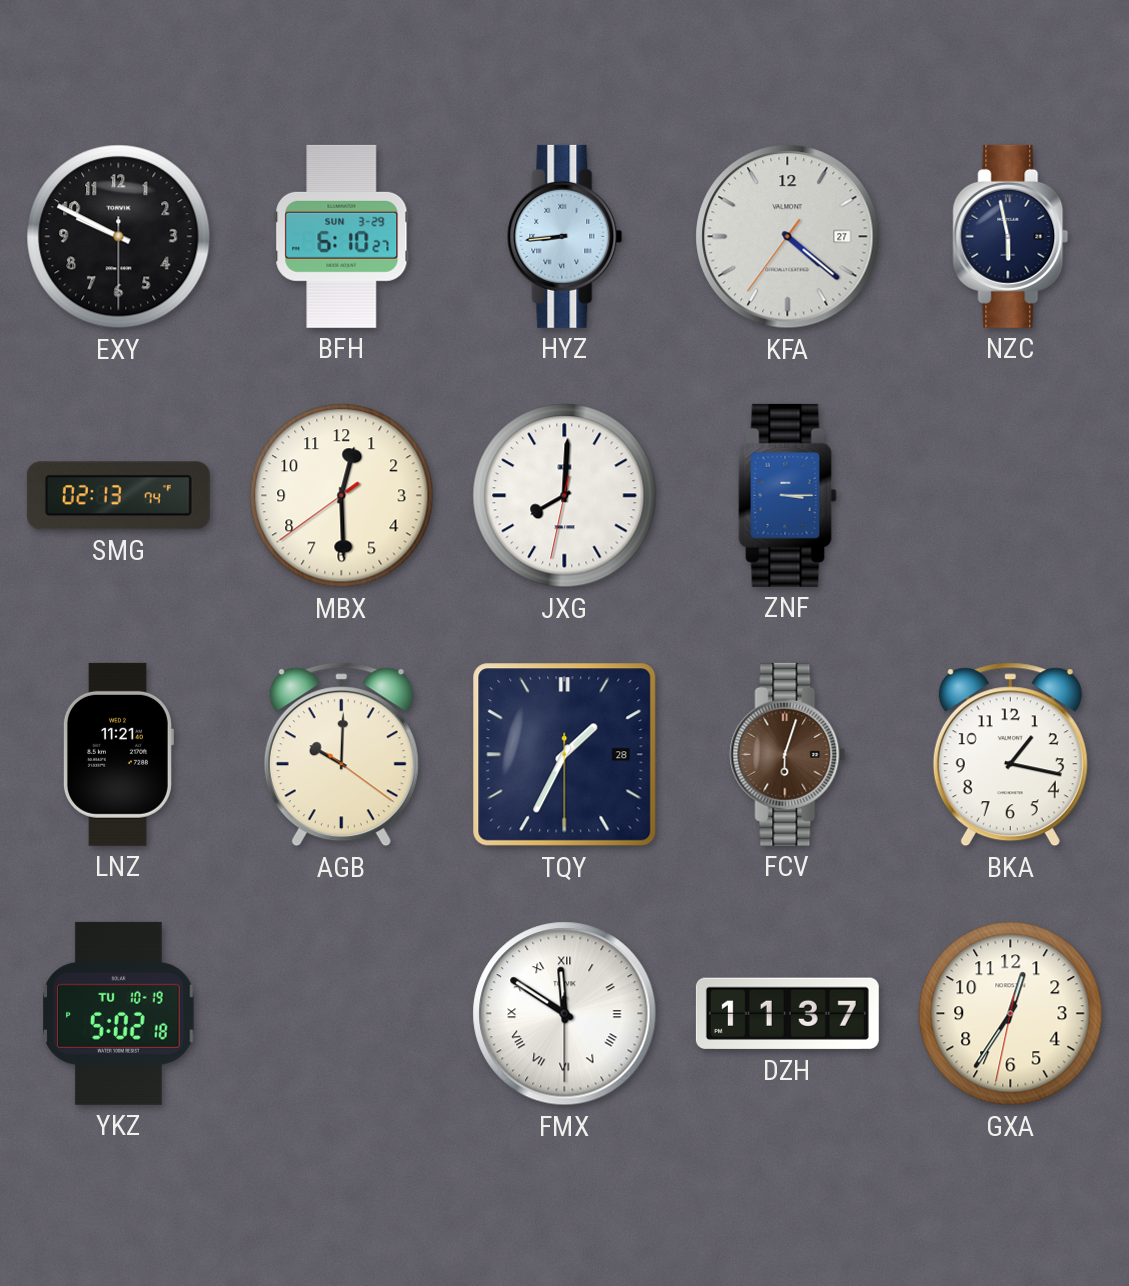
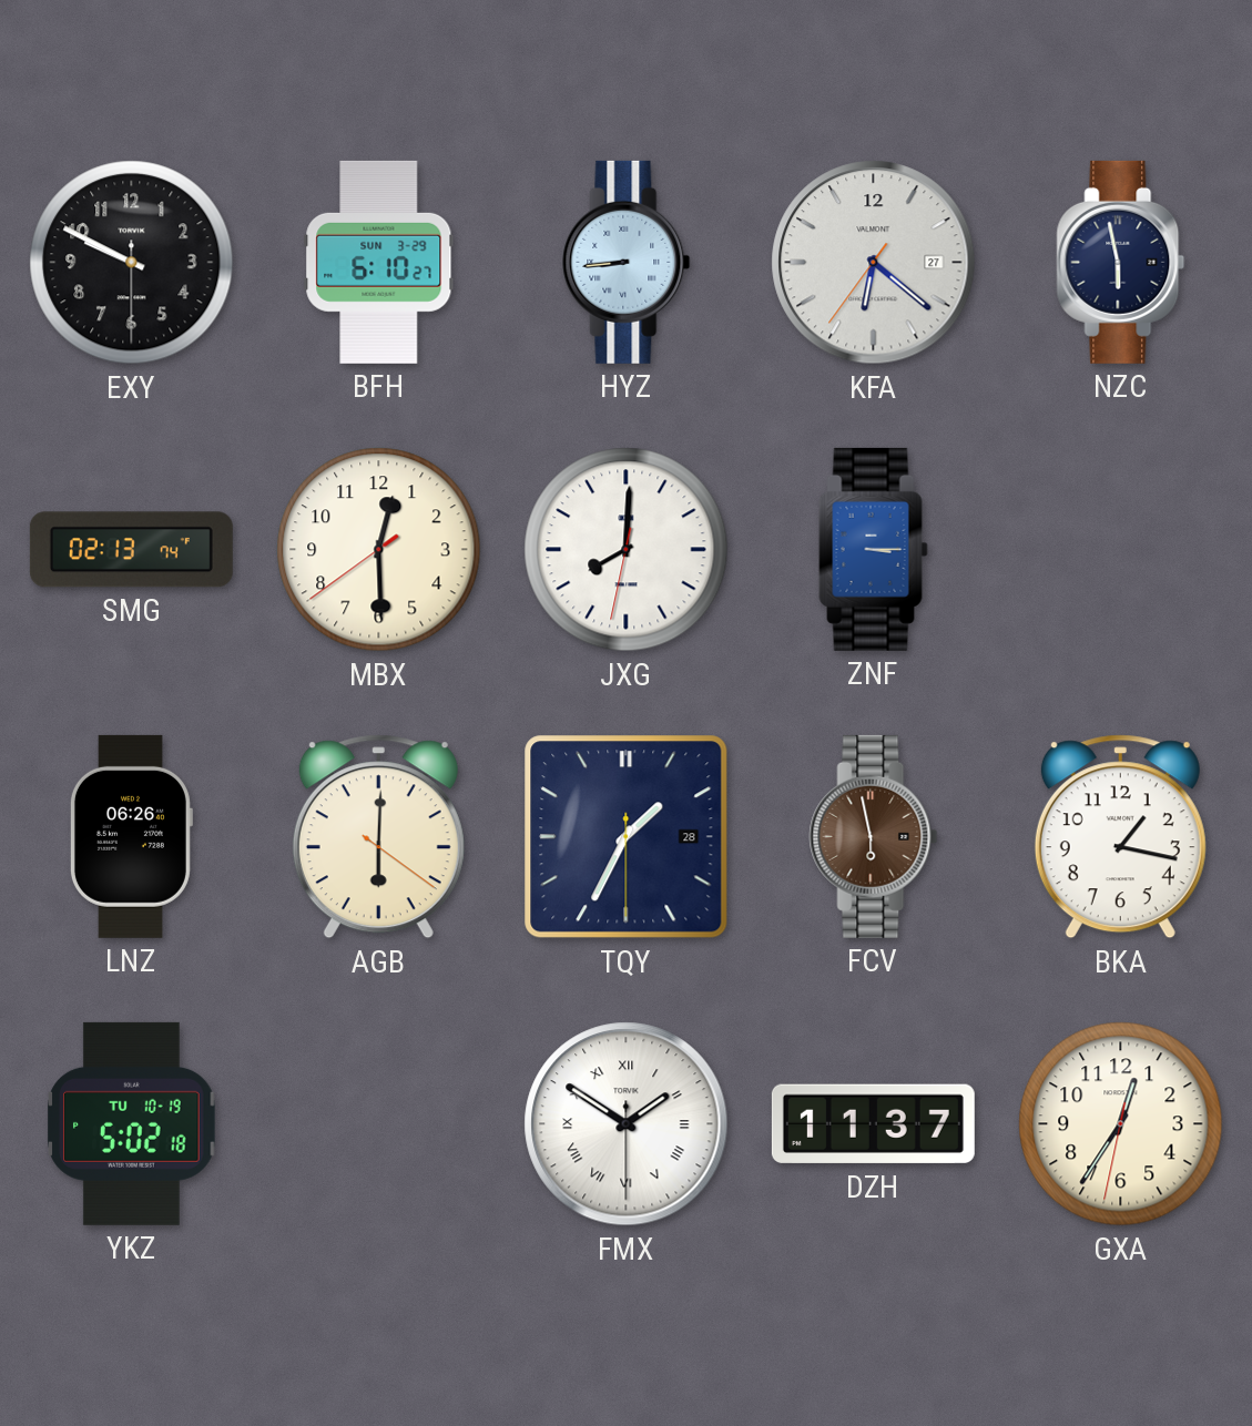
KFA: 4:21 -> 6:21 (874, 263)
LNZ: 11:21 -> 06:26 (131, 836)
AGB: 10:00 -> 6:00 (378, 837)
FCV: 6:03 -> 5:58 (874, 836)
FMX: 11:50 -> 1:50 (627, 1124)
